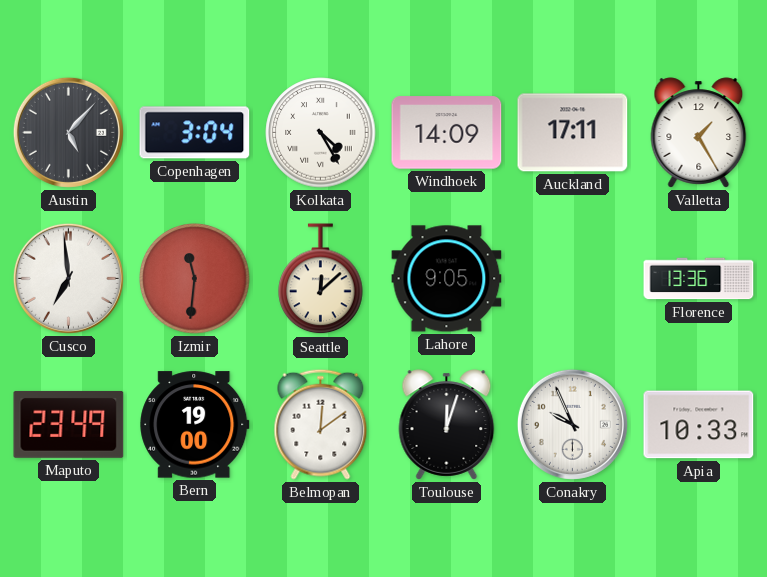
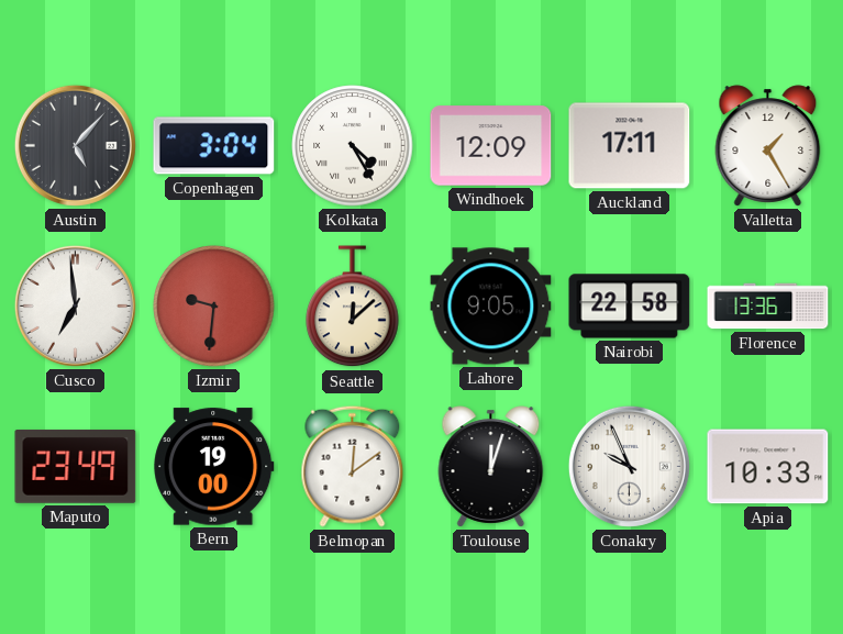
Windhoek: 14:09 -> 12:09 (491, 146)
Izmir: 11:31 -> 9:31 (214, 307)
Nairobi: none -> 22:58 (630, 307)
